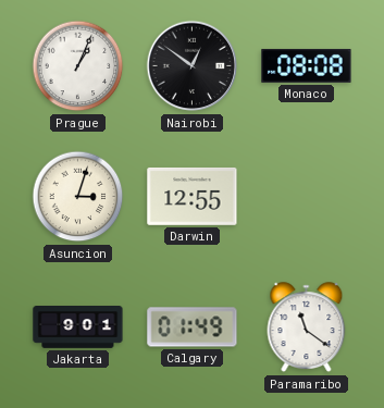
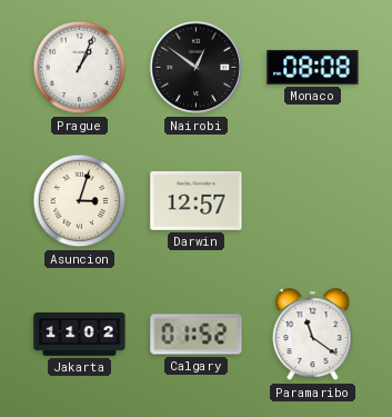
Darwin: 12:55 -> 12:57 (197, 200)
Jakarta: 9:01 -> 11:02 (80, 335)
Calgary: 01:49 -> 01:52 (197, 335)
